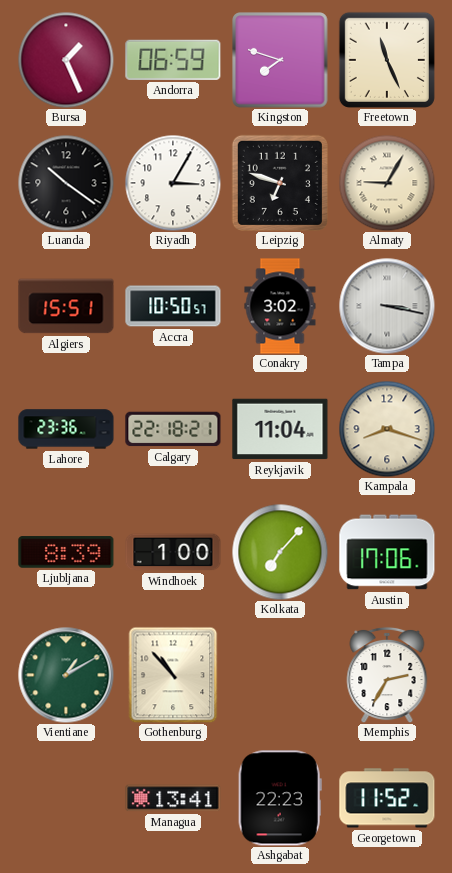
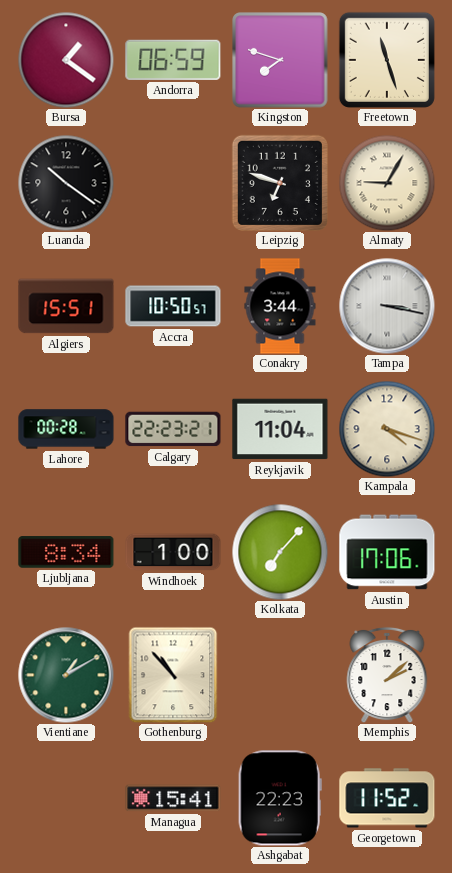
Bursa: 1:26 -> 1:21 (66, 60)
Freetown: 11:26 -> 11:27 (387, 60)
Riyadh: 3:05 -> none (173, 183)
Conakry: 3:02 -> 3:44 (280, 306)
Lahore: 23:36 -> 00:28 (66, 429)
Calgary: 22:18 -> 22:23 (173, 429)
Kampala: 8:18 -> 4:18 (387, 429)
Ljubljana: 8:39 -> 8:34 (66, 552)
Memphis: 2:35 -> 2:08 (387, 675)
Managua: 13:41 -> 15:41 (173, 798)
